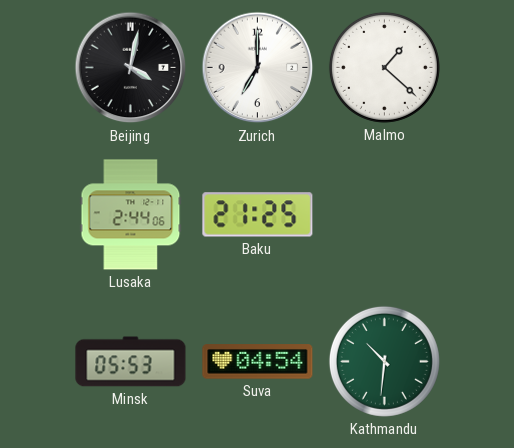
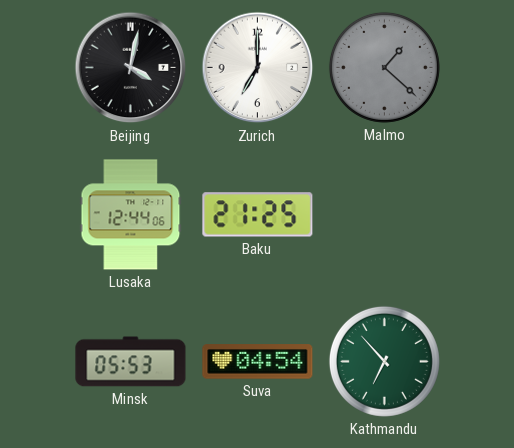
Malmo dial: white -> grey (384, 67)
Lusaka: 2:44 -> 12:44 (131, 215)
Kathmandu: 10:31 -> 6:53 (384, 361)
